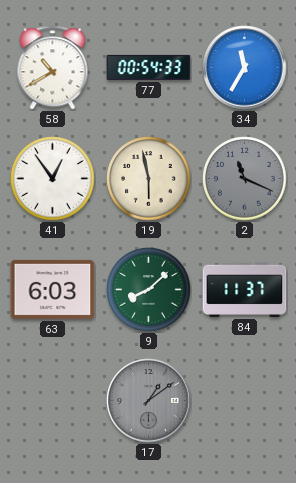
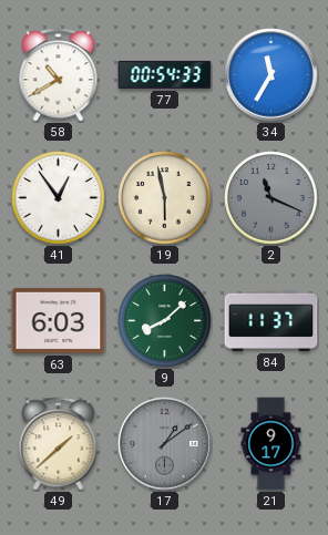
49: none -> 1:38 (59, 444)
21: none -> 9:17 (271, 444)
